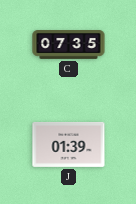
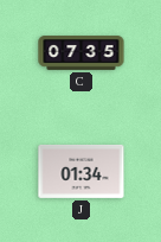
J: 01:39 -> 01:34 (82, 171)
